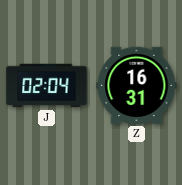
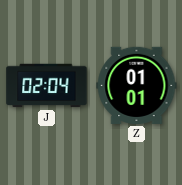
Z: 16:31 -> 01:01 (137, 85)
